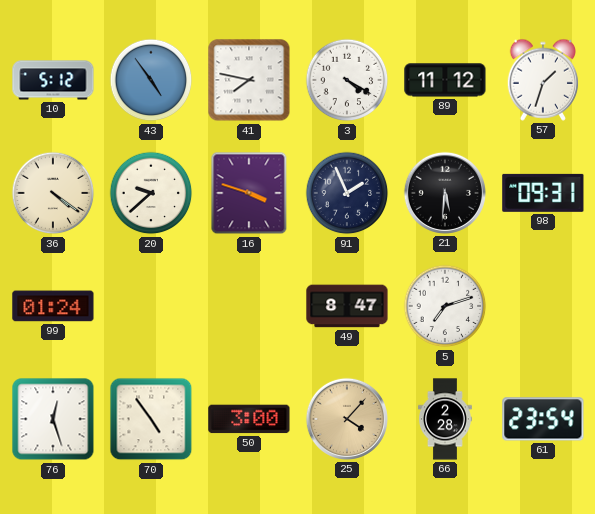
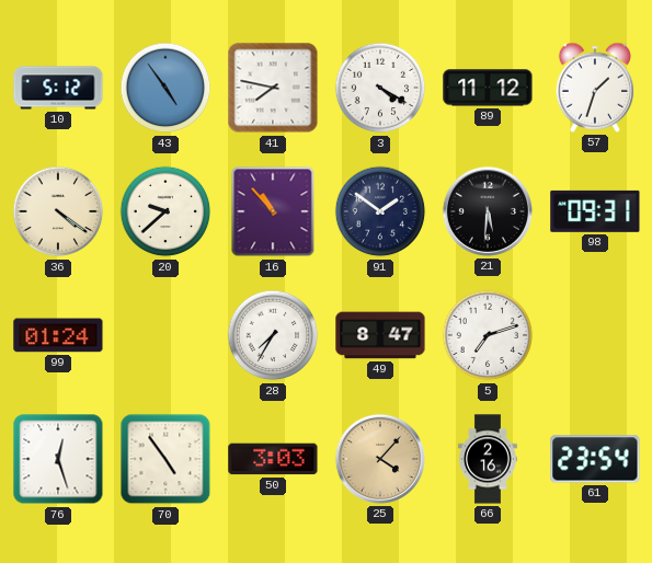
16: 3:48 -> 10:53 (273, 211)
91: 1:56 -> 1:51 (380, 211)
28: none -> 7:35 (273, 335)
50: 3:00 -> 3:03 (273, 459)
66: 2:28 -> 2:16 (489, 459)
